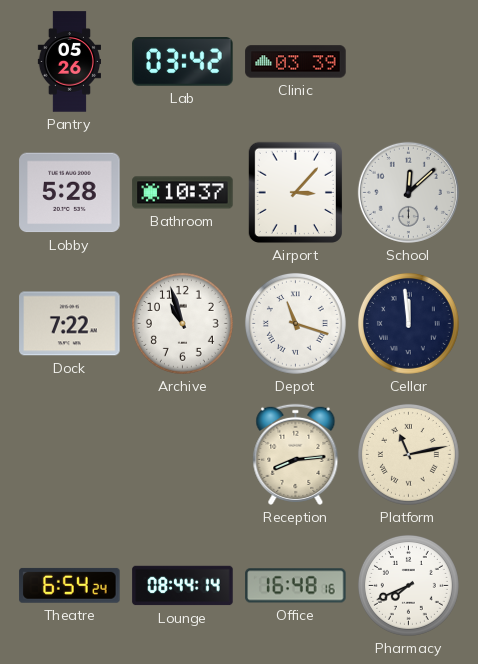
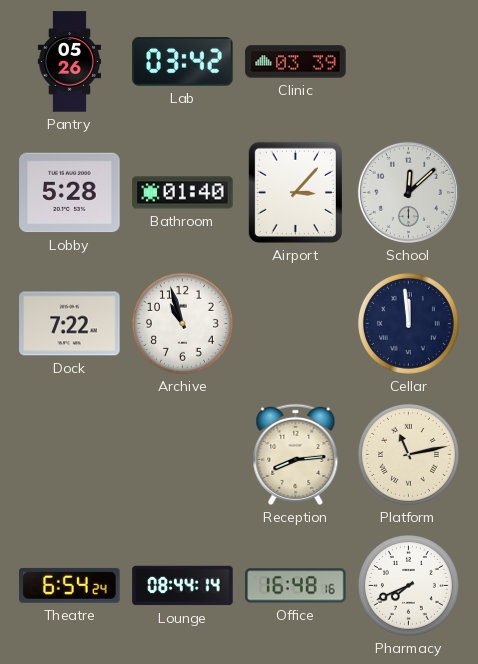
Bathroom: 10:37 -> 01:40 (183, 193)
Depot: 11:18 -> none (295, 323)
